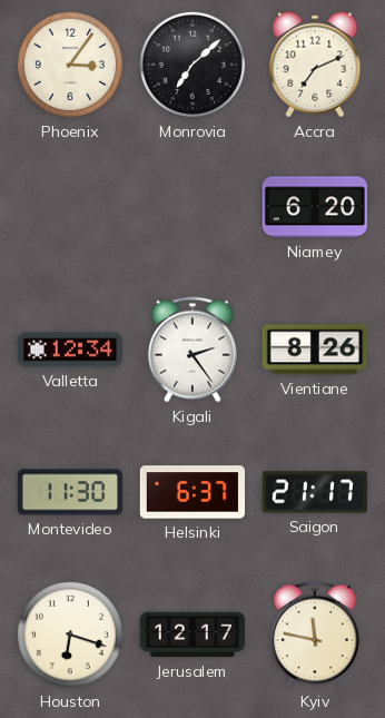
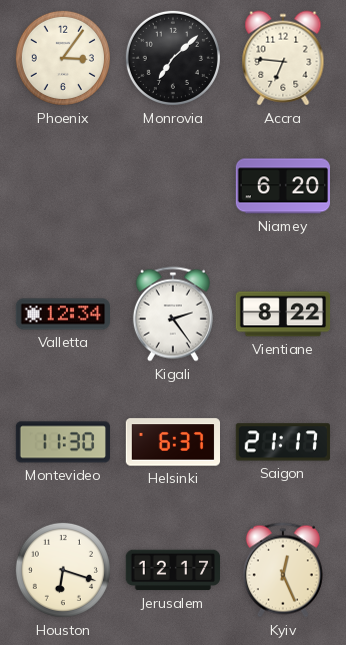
Accra: 7:11 -> 6:46 (283, 58)
Vientiane: 8:26 -> 8:22 (283, 314)
Kyiv: 11:47 -> 12:26 (283, 570)
